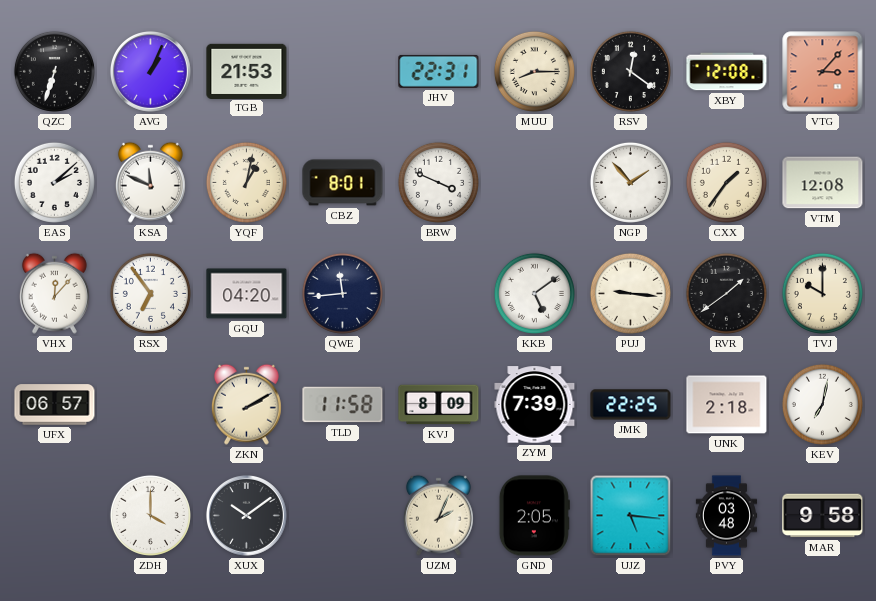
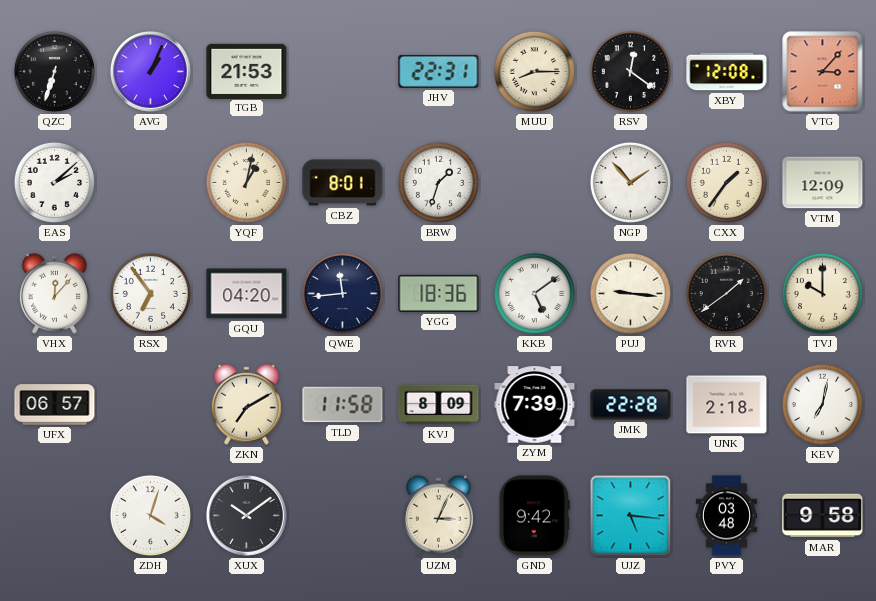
KSA: 11:49 -> none (150, 182)
BRW: 3:49 -> 1:33 (438, 182)
VTM: 12:08 -> 12:09 (823, 183)
YGG: none -> 18:36 (439, 293)
ZKN: 2:10 -> 7:10 (246, 404)
JMK: 22:25 -> 22:28 (631, 405)
ZDH: 4:00 -> 4:03 (150, 515)
UZM: 2:04 -> 3:04 (438, 515)
GND: 2:05 -> 9:42 (534, 516)
